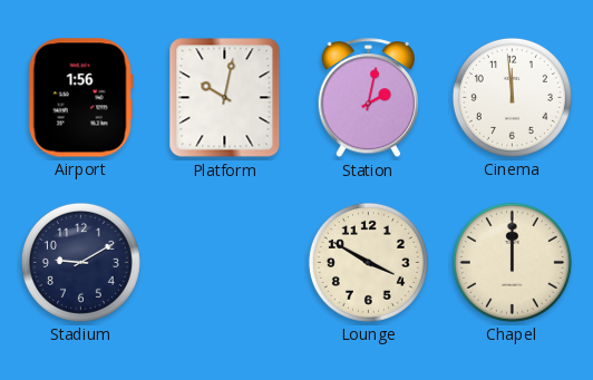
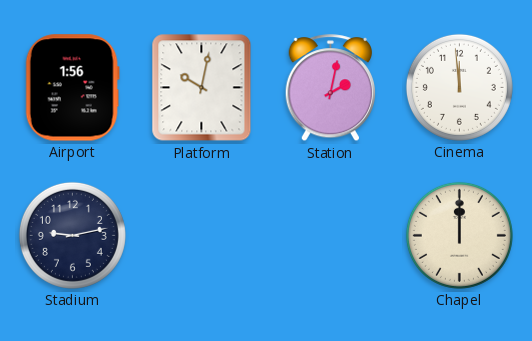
Stadium: 9:10 -> 9:13 (72, 235)
Lounge: 3:50 -> none (368, 262)
